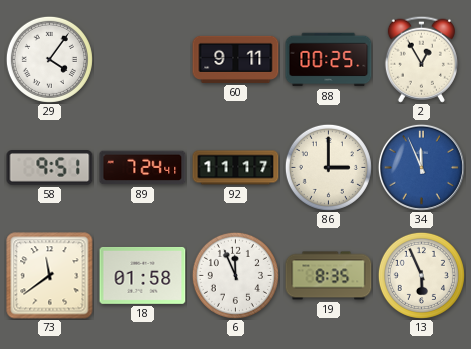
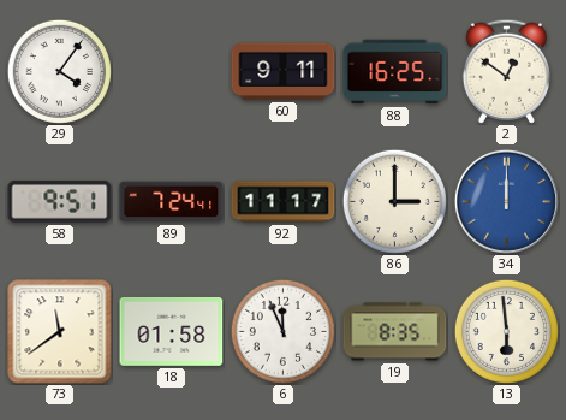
88: 00:25 -> 16:25 (395, 72)
2: 12:55 -> 12:51 (506, 71)
34: 11:56 -> 12:00 (506, 201)
13: 5:56 -> 5:59 (506, 331)
